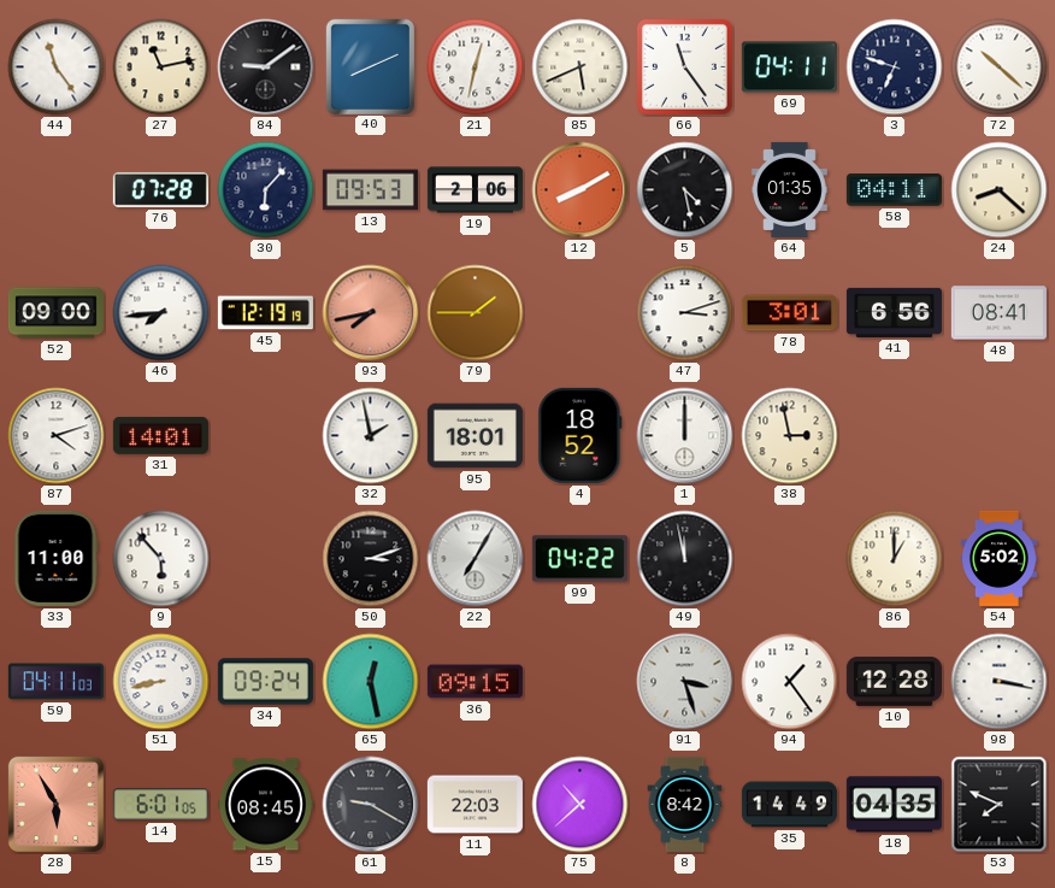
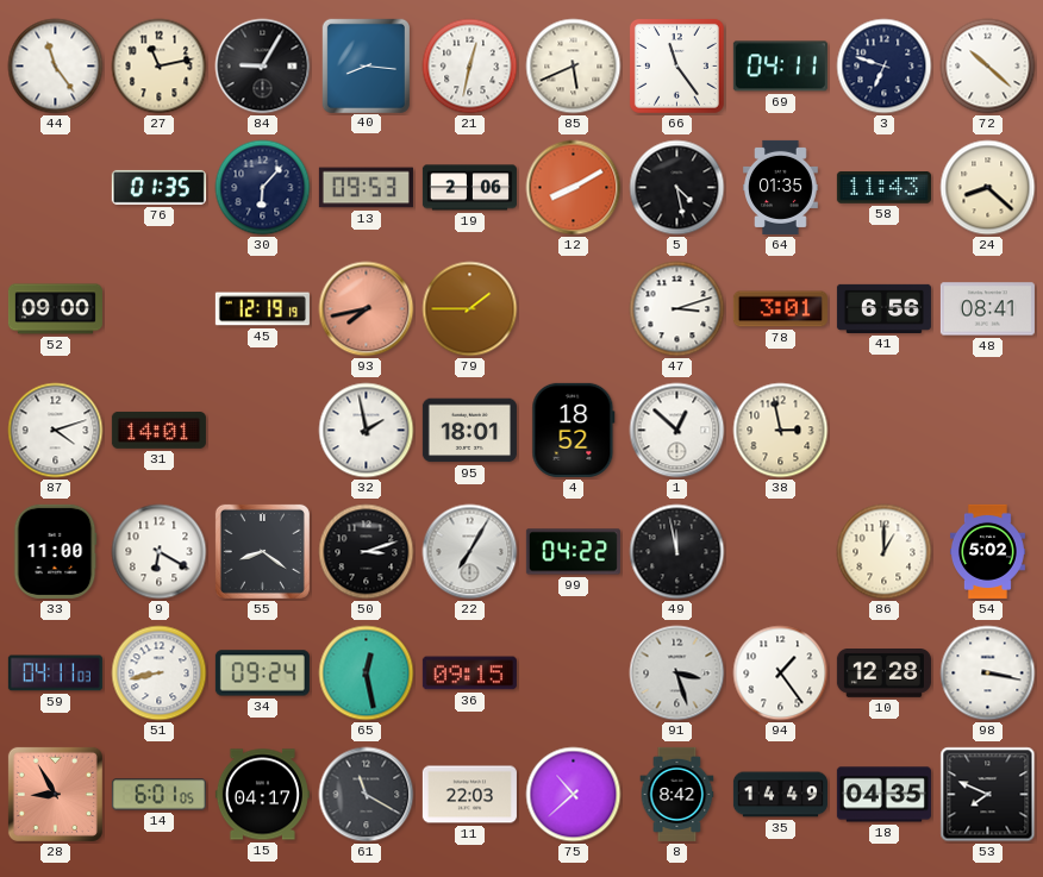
84: 9:09 -> 9:05 (263, 67)
40: 8:11 -> 8:16 (366, 65)
76: 07:28 -> 01:35 (158, 187)
58: 04:11 -> 11:43 (883, 188)
46: 7:44 -> none (161, 313)
1: 12:00 -> 12:52 (677, 431)
9: 5:53 -> 6:20 (160, 552)
55: none -> 8:21 (262, 551)
28: 5:55 -> 8:55 (55, 794)
15: 08:45 -> 04:17 (262, 795)
61: 9:20 -> 11:20 (367, 795)
